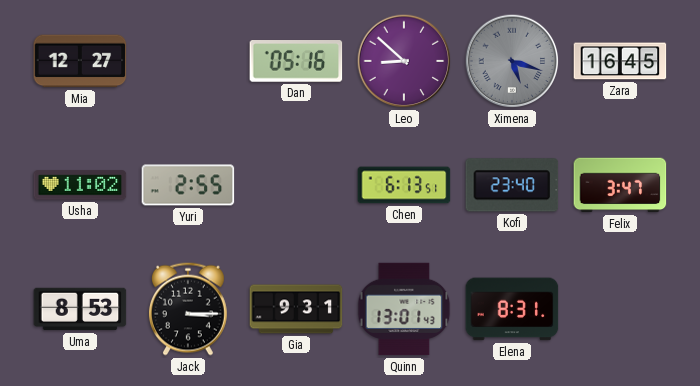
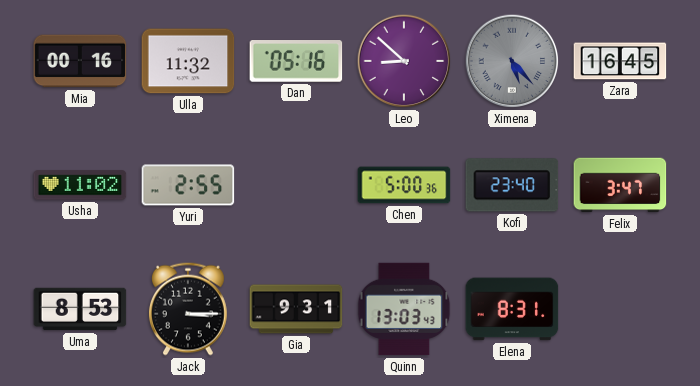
Mia: 12:27 -> 00:16 (80, 61)
Ulla: none -> 11:32 (188, 61)
Ximena: 5:18 -> 5:23 (512, 61)
Chen: 6:13 -> 5:00 (404, 185)
Quinn: 13:01 -> 13:03 (404, 309)
